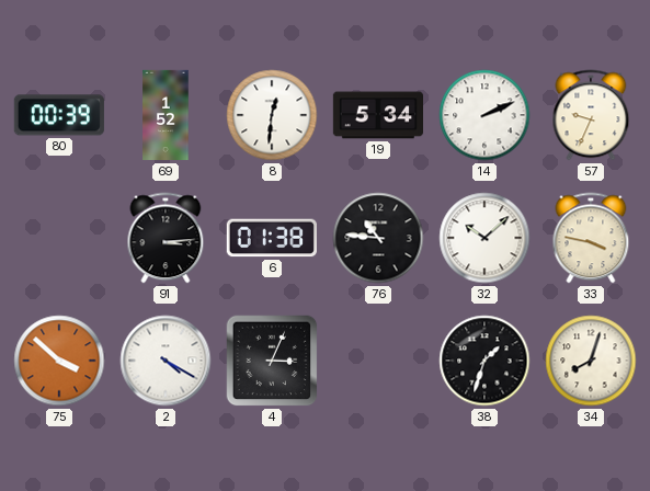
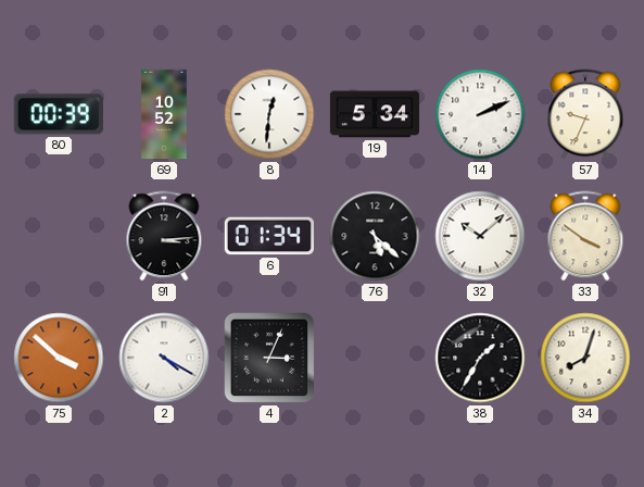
69: 1:52 -> 10:52 (164, 114)
6: 01:38 -> 01:34 (269, 236)
76: 10:46 -> 5:22 (375, 236)
33: 3:47 -> 3:51 (585, 236)
38: 1:33 -> 1:35 (480, 358)
